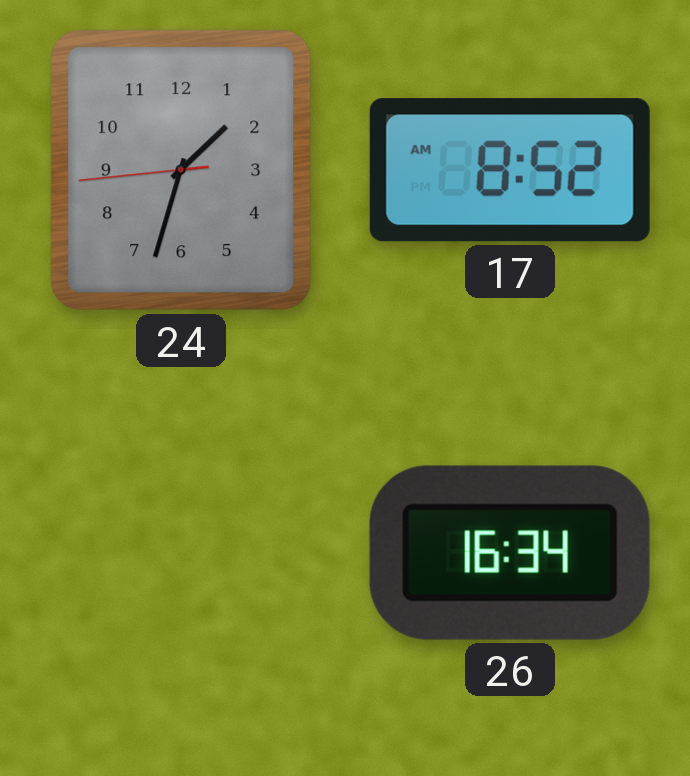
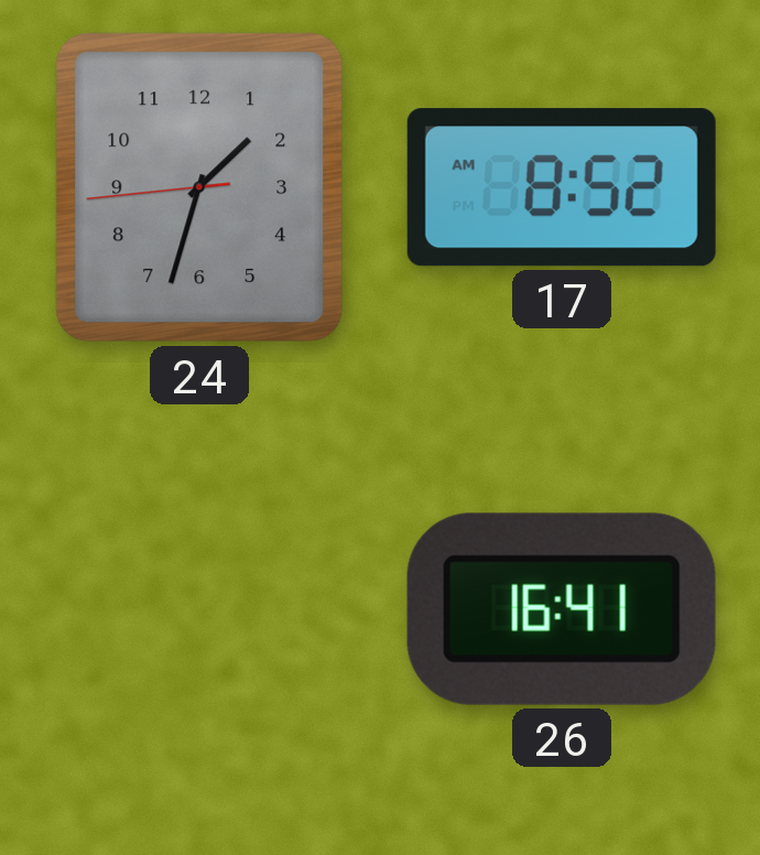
26: 16:34 -> 16:41 (562, 609)
